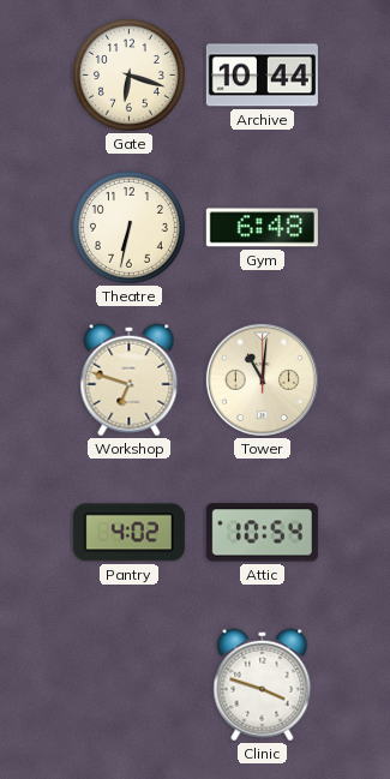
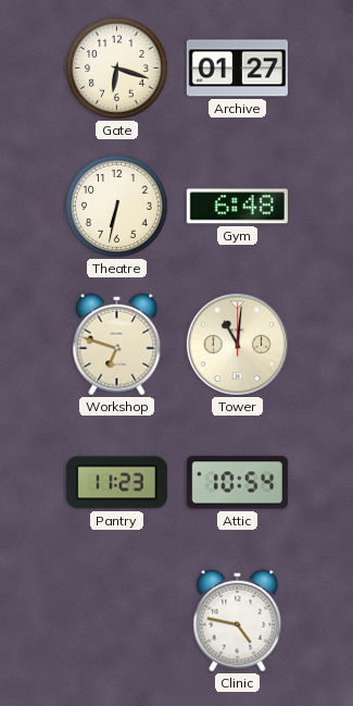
Archive: 10:44 -> 01:27 (237, 69)
Pantry: 4:02 -> 11:23 (116, 483)
Clinic: 3:48 -> 4:47 (238, 621)
